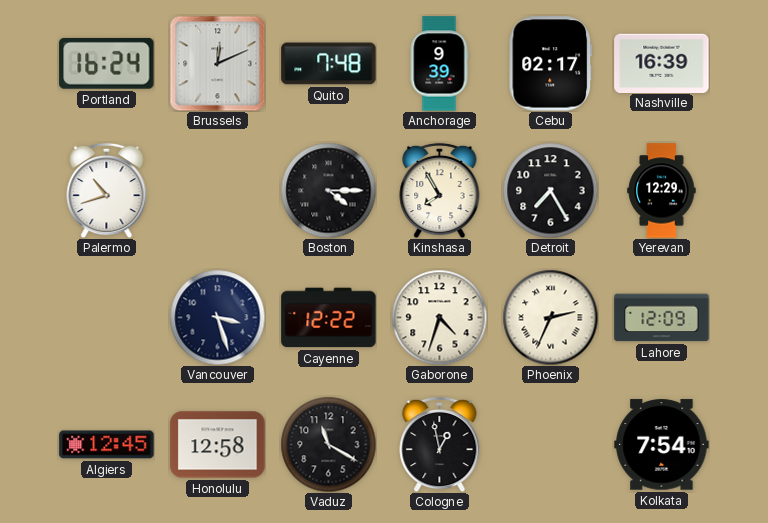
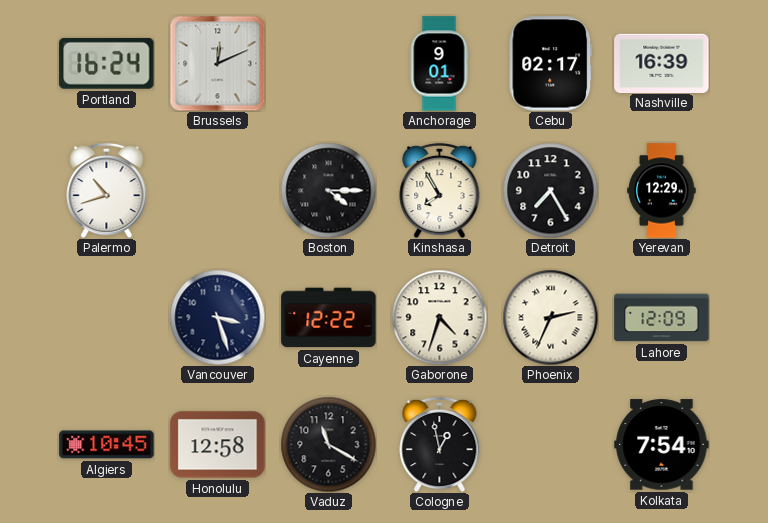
Quito: 7:48 -> none (329, 64)
Anchorage: 9:39 -> 9:01 (439, 64)
Algiers: 12:45 -> 10:45 (107, 445)
